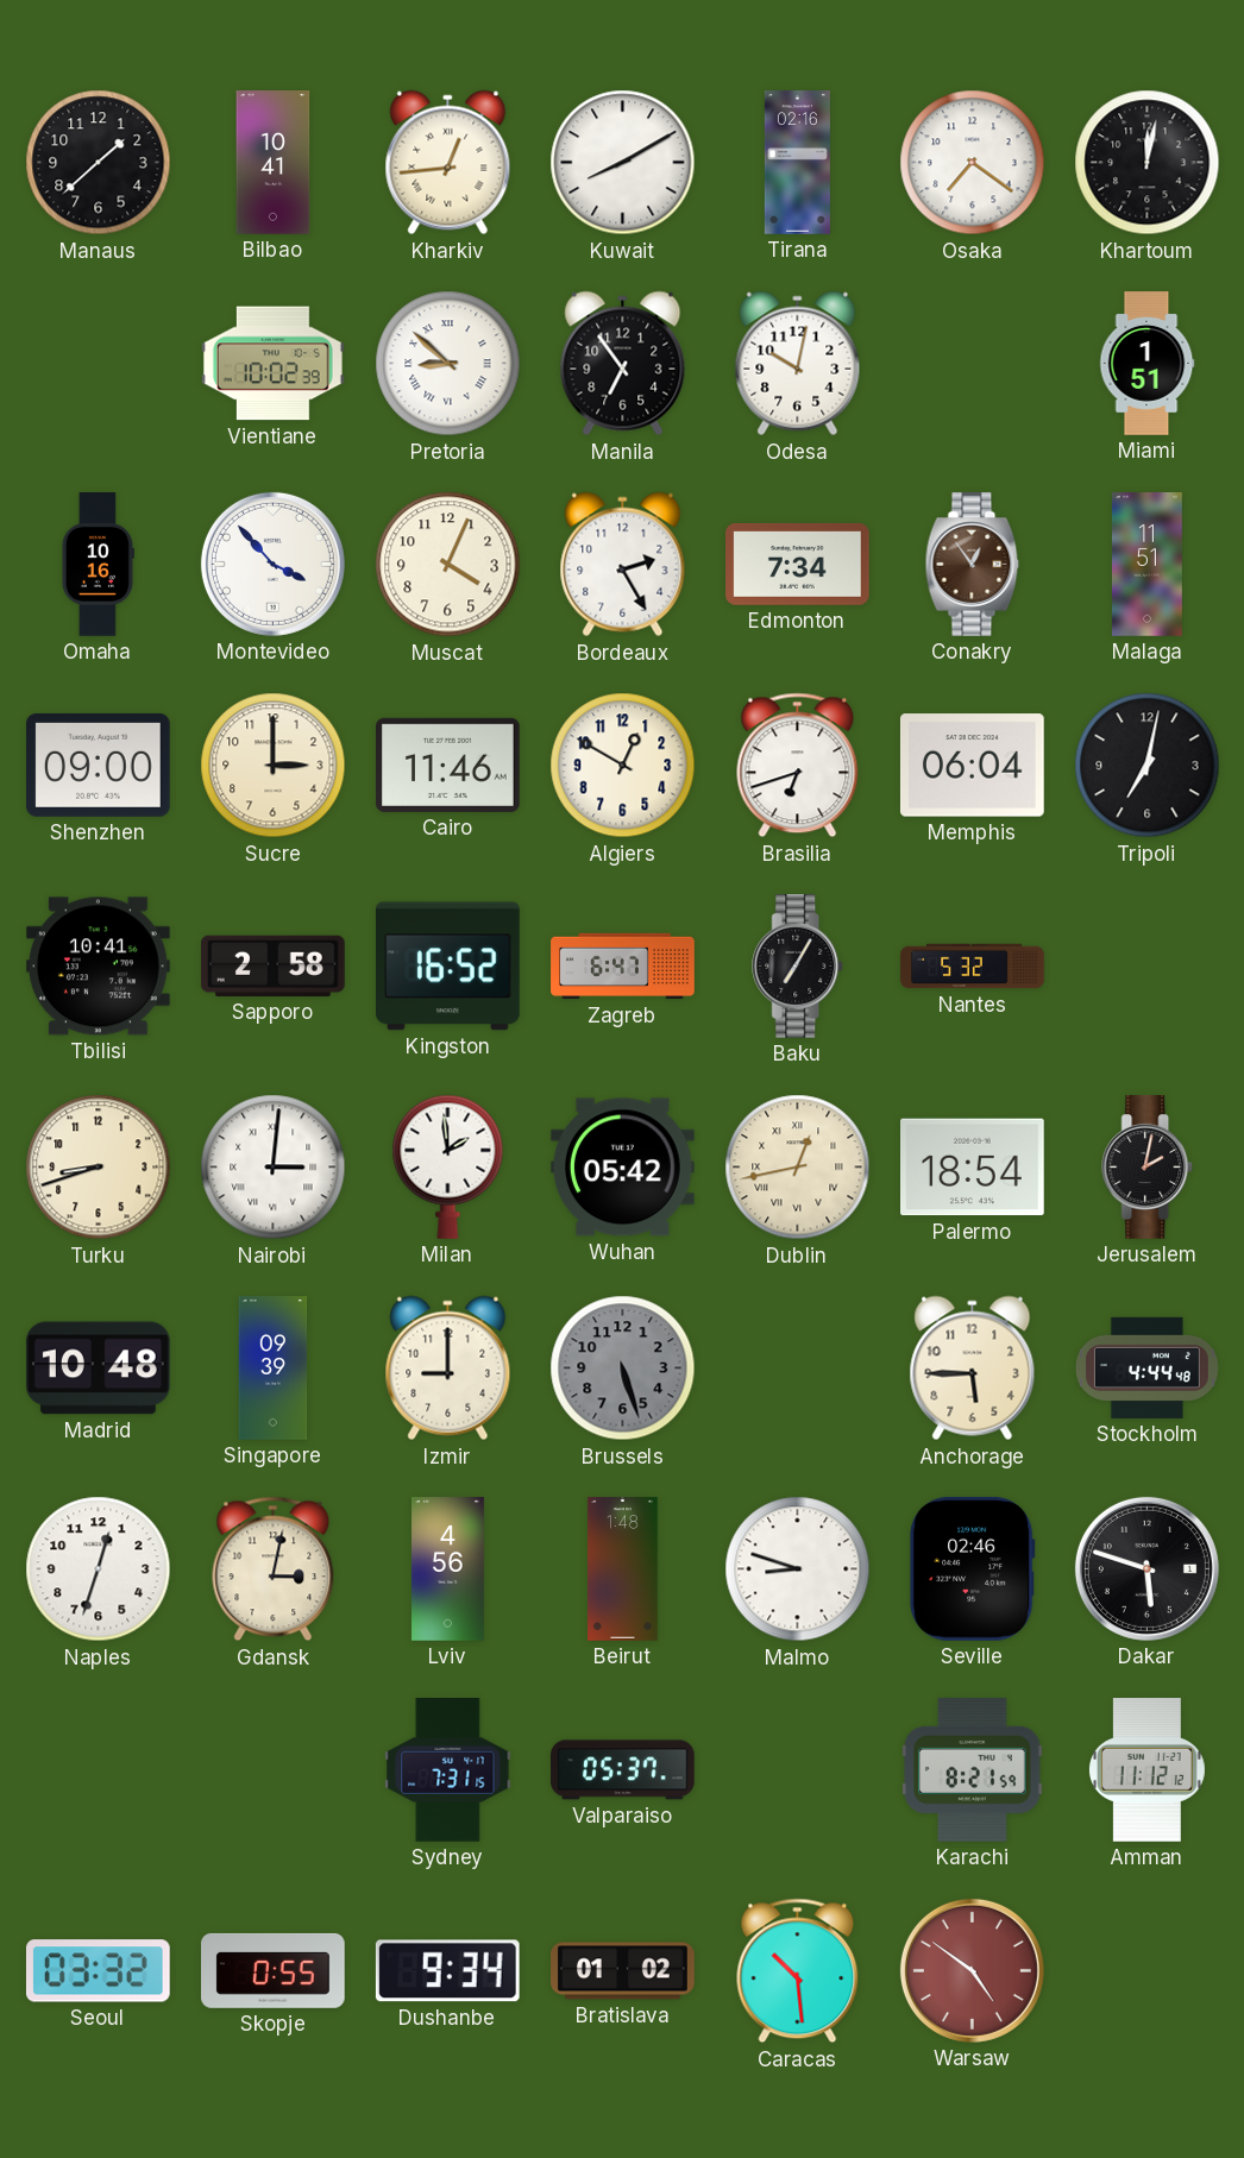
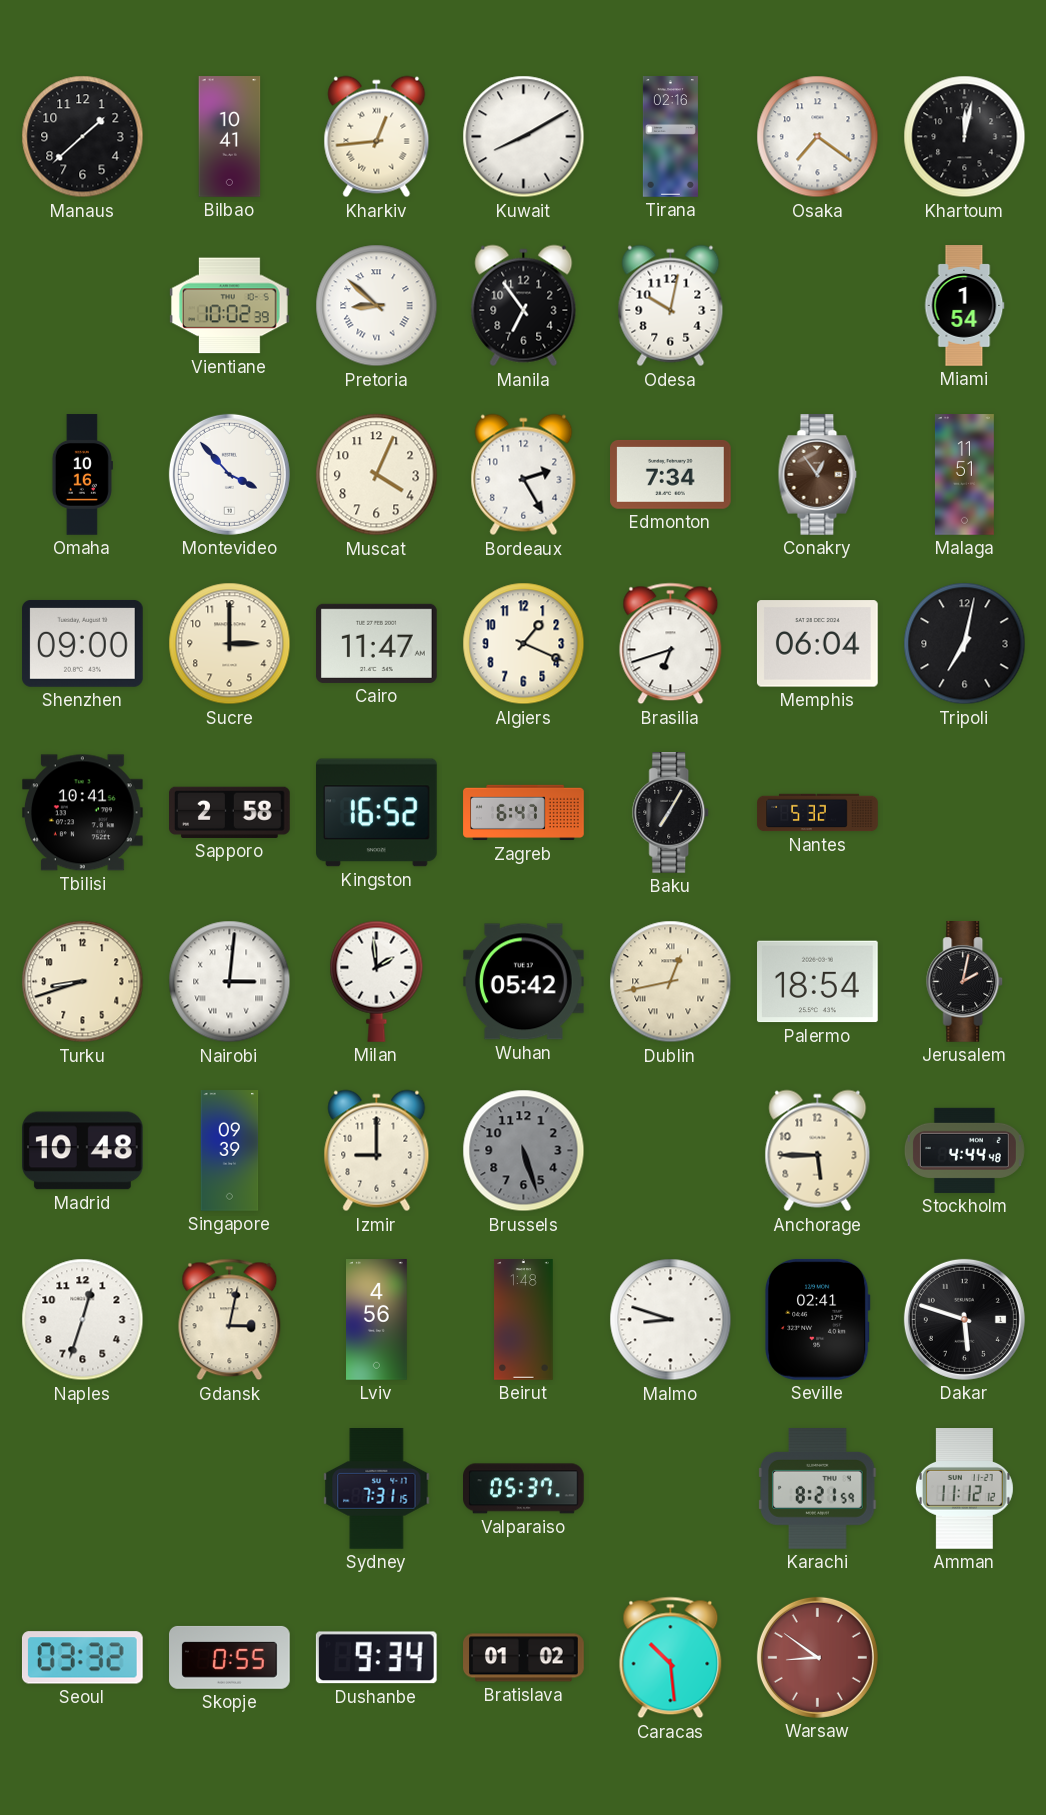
Miami: 1:51 -> 1:54 (964, 306)
Cairo: 11:46 -> 11:47 (377, 643)
Algiers: 12:50 -> 1:19 (524, 644)
Seville: 02:46 -> 02:41 (817, 1319)
Warsaw: 4:51 -> 8:51 (817, 1657)
